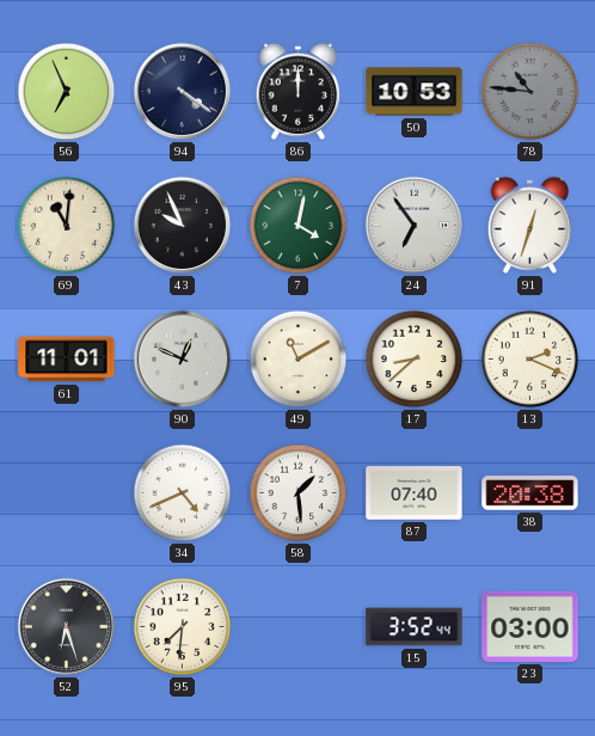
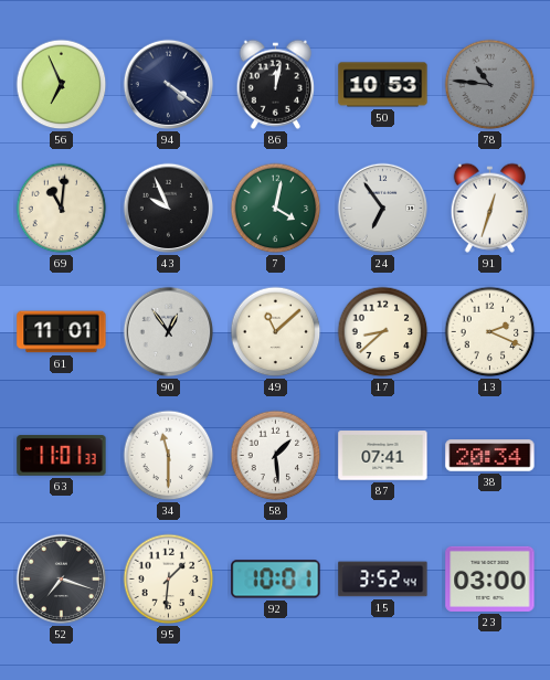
86: 12:00 -> 12:02 (275, 84)
90: 12:49 -> 12:54 (169, 332)
49: 11:10 -> 11:08 (276, 332)
63: none -> 11:01 (62, 456)
34: 4:41 -> 11:30 (169, 456)
87: 07:40 -> 07:41 (383, 456)
38: 20:38 -> 20:34 (490, 456)
52: 6:27 -> 7:18 (62, 580)
95: 7:31 -> 1:31 (169, 580)
92: none -> 10:01 (276, 580)
